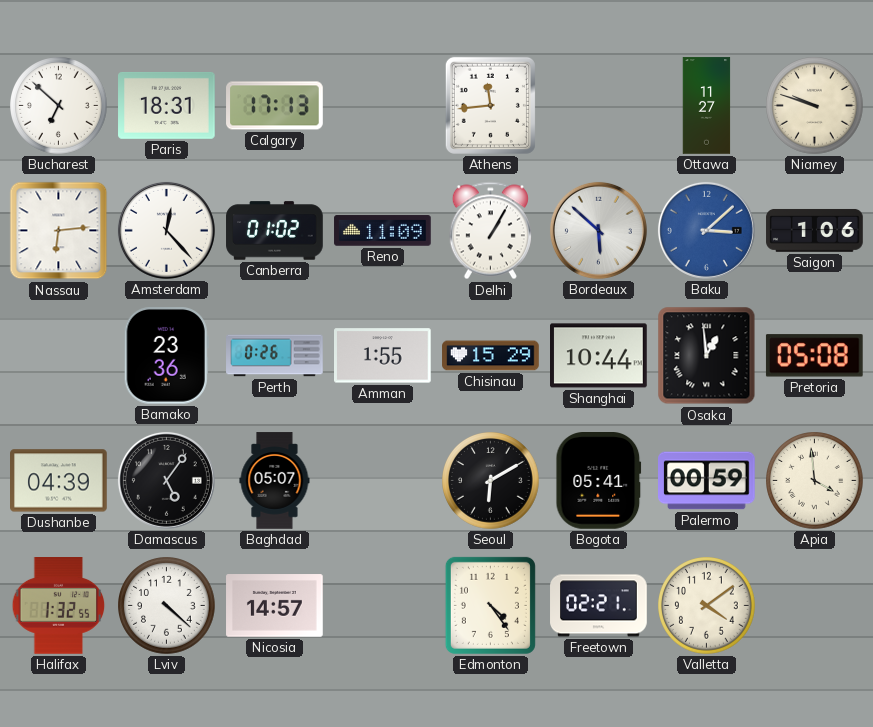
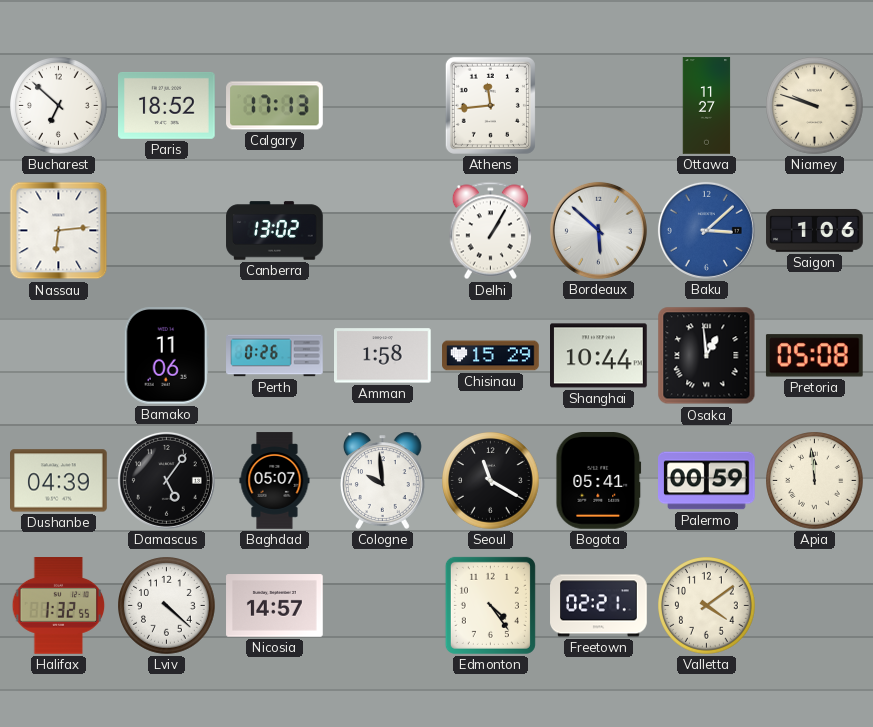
Paris: 18:31 -> 18:52 (167, 105)
Amsterdam: 12:23 -> none (166, 230)
Canberra: 01:02 -> 13:02 (275, 231)
Reno: 11:09 -> none (383, 231)
Bamako: 23:36 -> 11:06 (166, 356)
Amman: 1:55 -> 1:58 (383, 356)
Cologne: none -> 9:59 (383, 480)
Seoul: 6:10 -> 11:20 (491, 481)
Apia: 3:59 -> 11:59 (815, 481)
